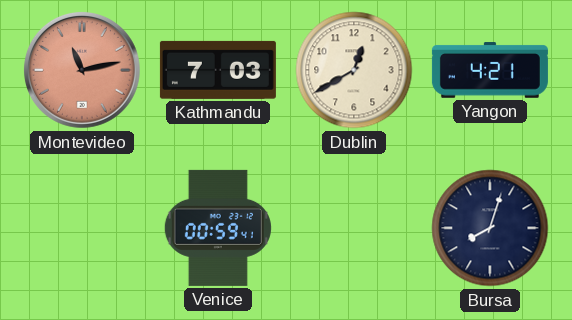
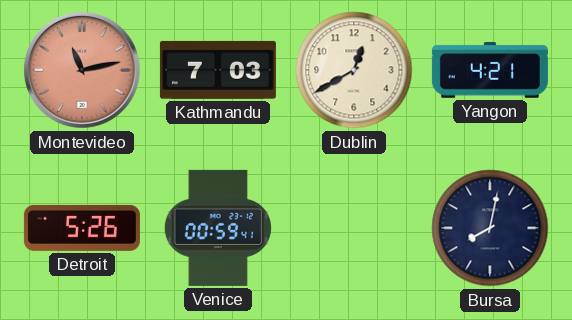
Detroit: none -> 5:26 (82, 228)
Bursa: 8:03 -> 8:02 (490, 228)
